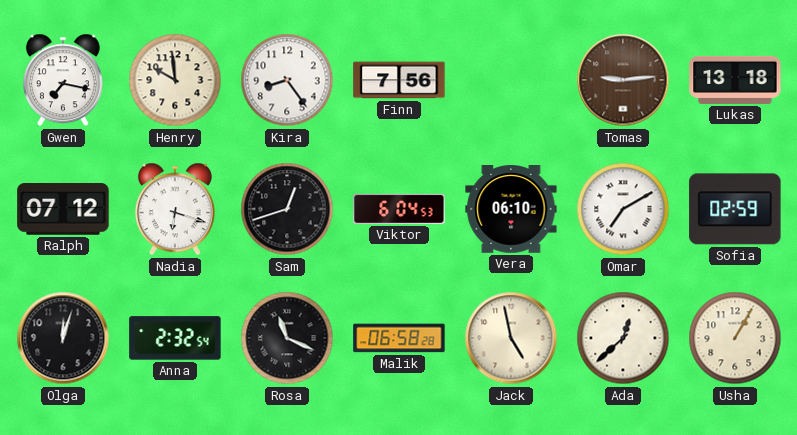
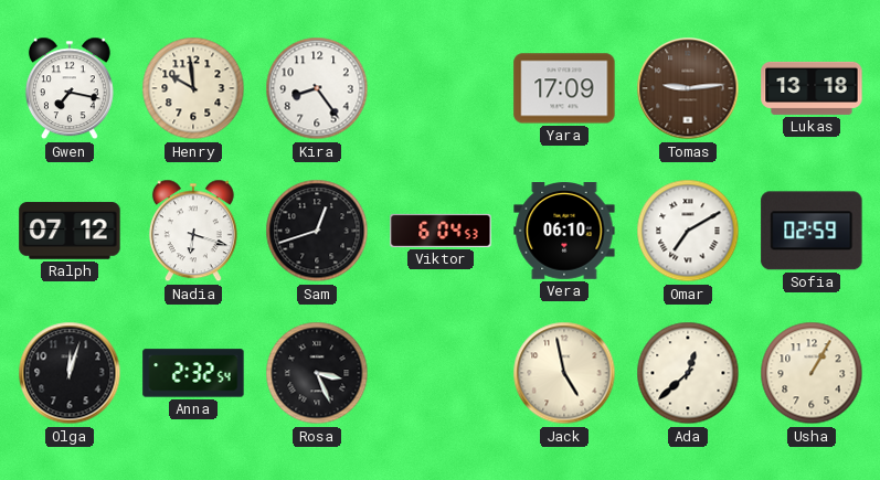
Finn: 7:56 -> none (399, 80)
Yara: none -> 17:09 (564, 88)
Rosa: 11:19 -> 3:26 (317, 373)
Malik: 06:58 -> none (399, 338)
